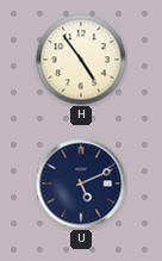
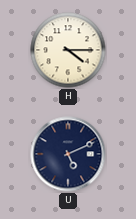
H: 4:54 -> 4:15 (68, 50)
